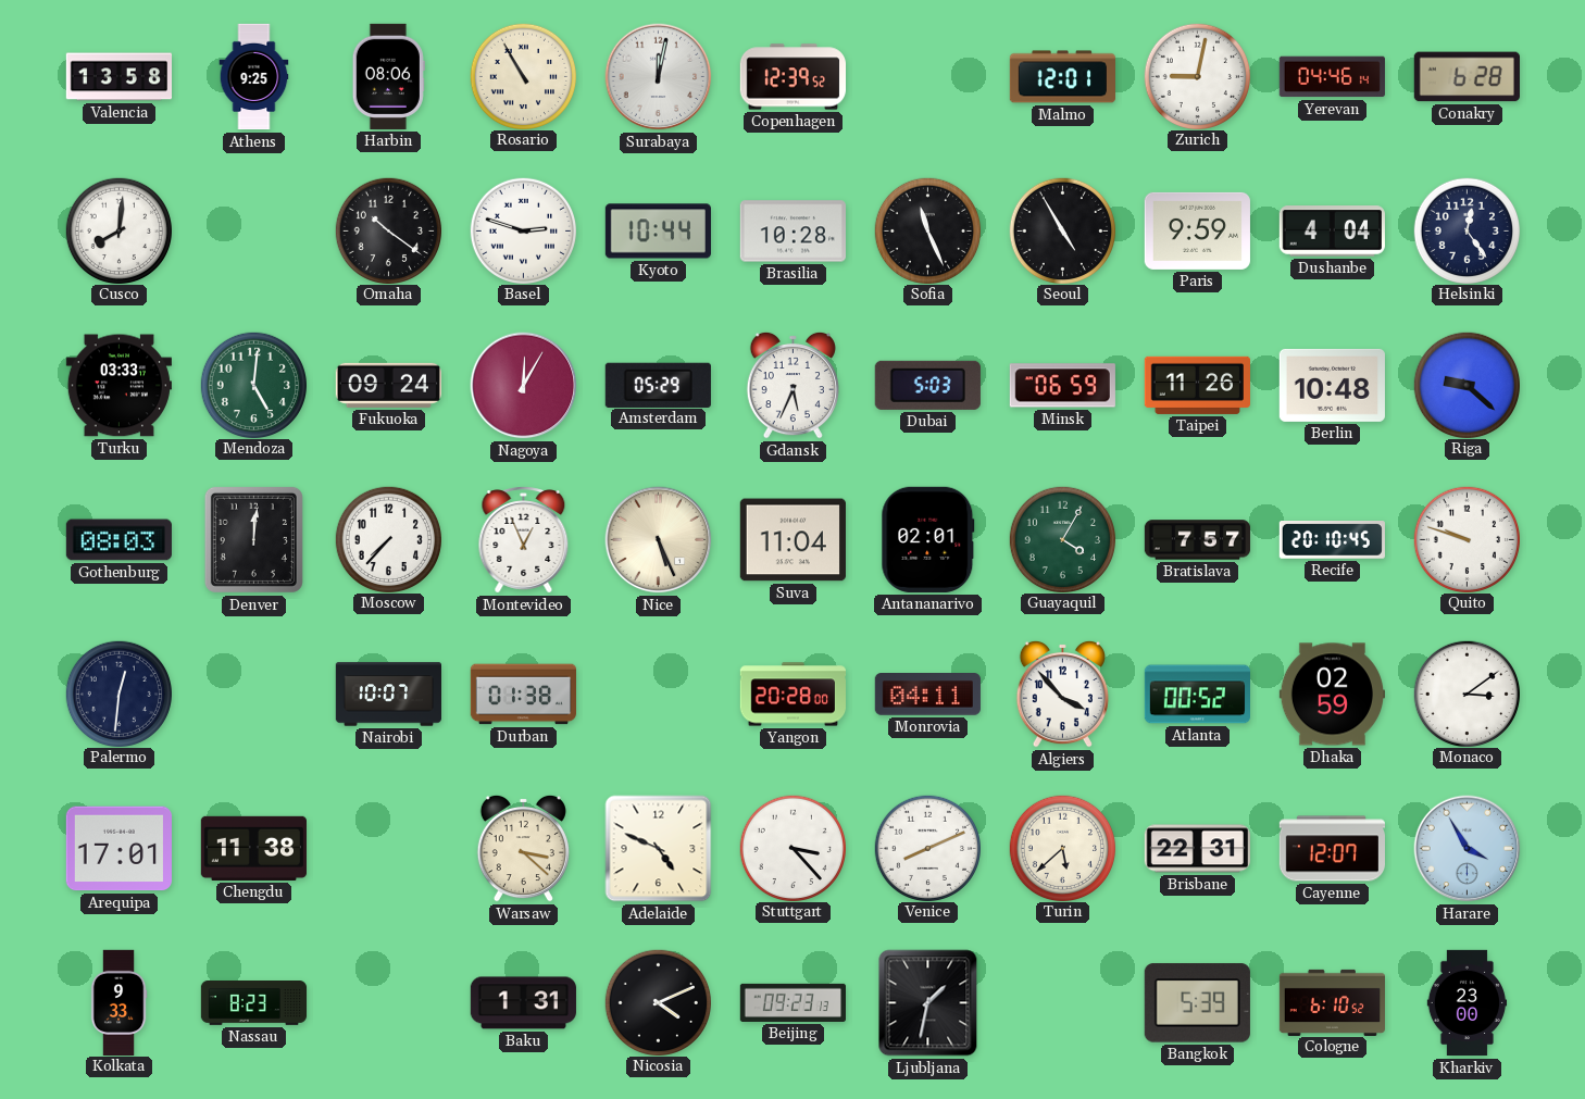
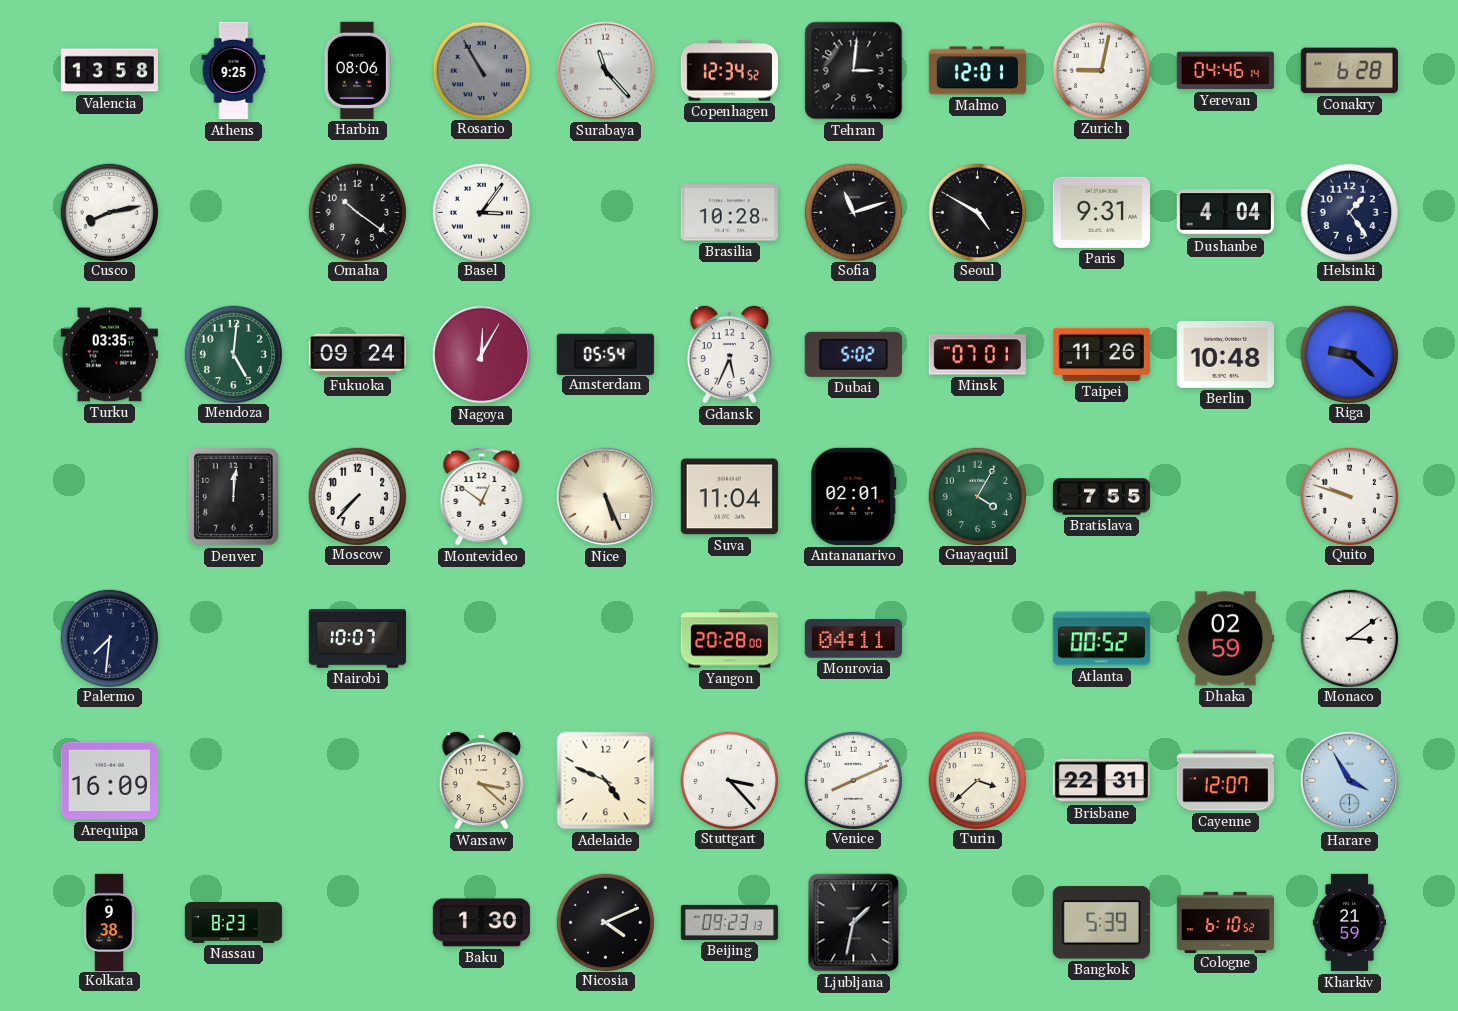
Rosario dial: cream -> grey (481, 70)
Surabaya: 12:02 -> 11:23 (606, 71)
Copenhagen: 12:39 -> 12:34 (729, 71)
Tehran: none -> 3:01 (854, 71)
Cusco: 8:01 -> 8:13 (109, 212)
Basel: 2:48 -> 3:06 (481, 212)
Kyoto: 10:44 -> none (658, 232)
Sofia: 11:26 -> 11:12 (853, 212)
Seoul: 4:55 -> 4:50 (977, 212)
Paris: 9:59 -> 9:31 (1101, 212)
Helsinki: 12:24 -> 1:24 (1349, 212)
Turku: 03:33 -> 03:35 (109, 355)
Amsterdam: 05:29 -> 05:54 (605, 354)
Dubai: 5:03 -> 5:02 (853, 354)
Minsk: 06:59 -> 07:01 (977, 355)
Gothenburg: 08:03 -> none (118, 540)
Montevideo: 12:56 -> 12:51 (482, 497)
Bratislava: 7:57 -> 7:55 (1102, 497)
Recife: 20:10 -> none (1332, 540)
Palermo: 12:31 -> 7:31 (109, 638)
Durban: 01:38 -> none (523, 695)
Algiers: 3:53 -> none (1062, 694)
Arequipa: 17:01 -> 16:09 (109, 781)
Chengdu: 11:38 -> none (253, 848)
Turin: 5:38 -> 3:38 (977, 780)
Kolkata: 9:33 -> 9:38 (109, 922)
Baku: 1:31 -> 1:30 (481, 923)
Kharkiv: 23:00 -> 21:59 (1350, 923)
